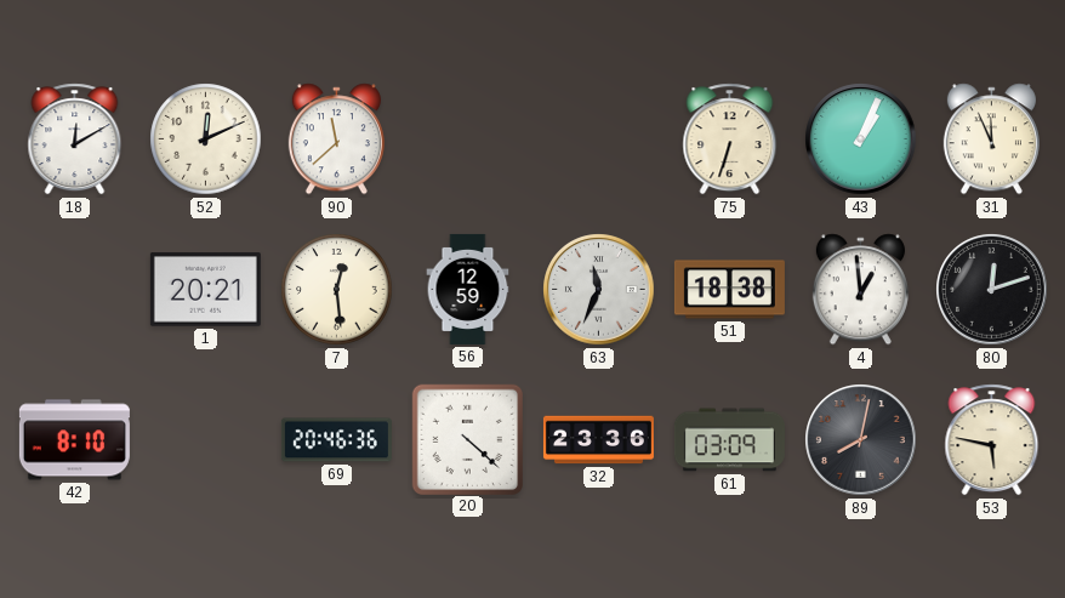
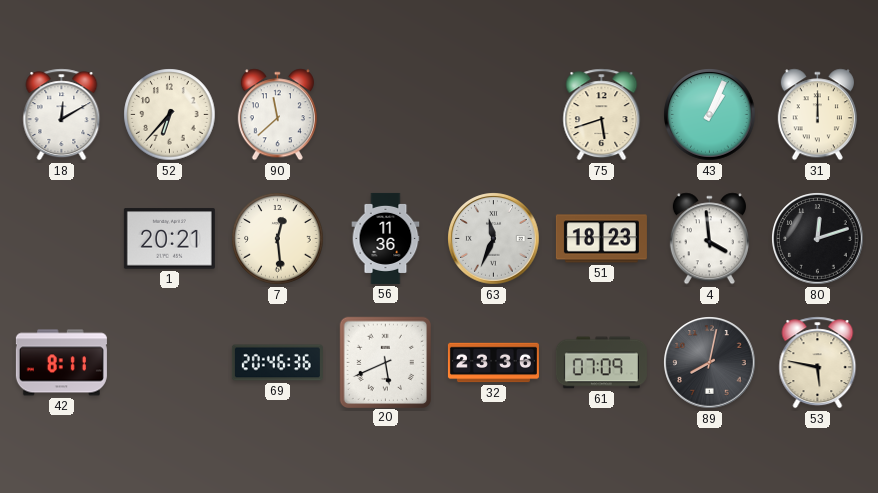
52: 12:11 -> 6:37 (170, 115)
75: 6:33 -> 5:42 (602, 115)
31: 11:56 -> 12:00 (817, 115)
56: 12:59 -> 11:36 (386, 238)
51: 18:38 -> 18:23 (601, 239)
4: 12:59 -> 3:59 (709, 239)
42: 8:10 -> 8:11 (61, 363)
20: 4:22 -> 5:41 (385, 362)
61: 03:09 -> 07:09 (601, 363)
